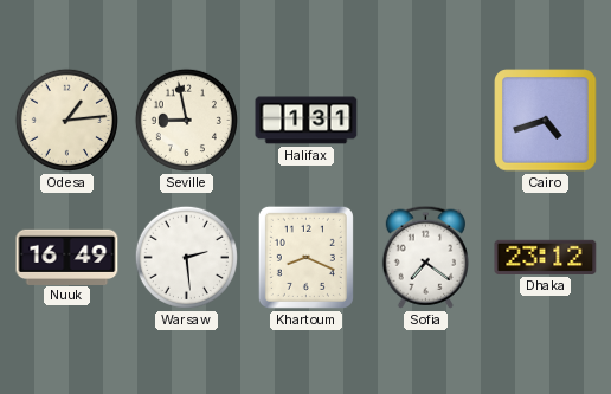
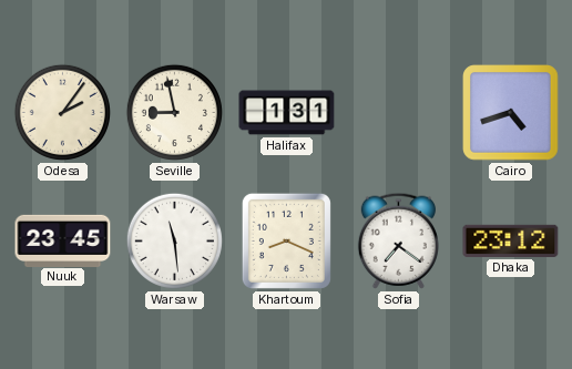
Odesa: 1:14 -> 2:06 (62, 112)
Nuuk: 16:49 -> 23:45 (63, 240)
Warsaw: 2:29 -> 11:29 (174, 240)
